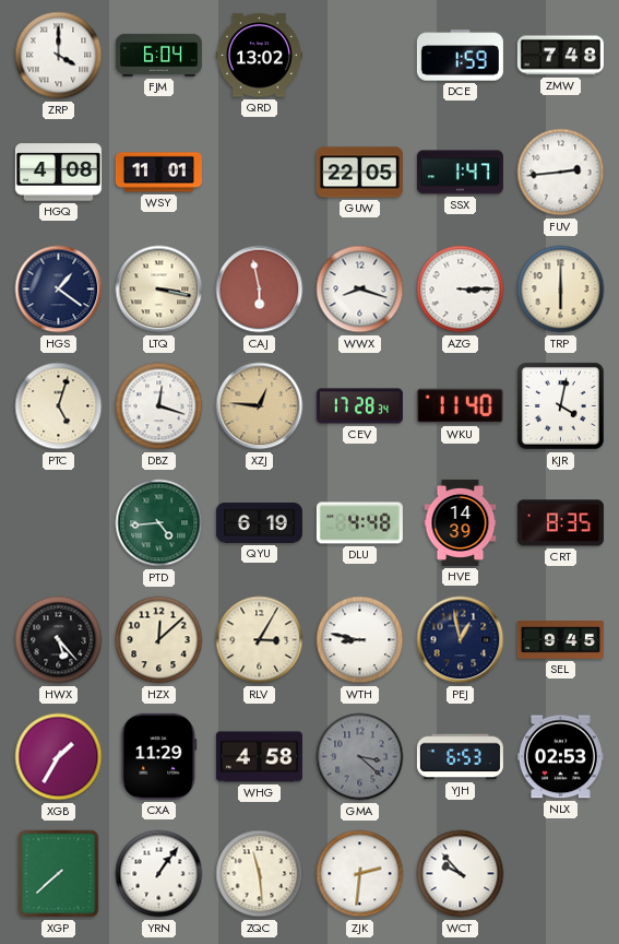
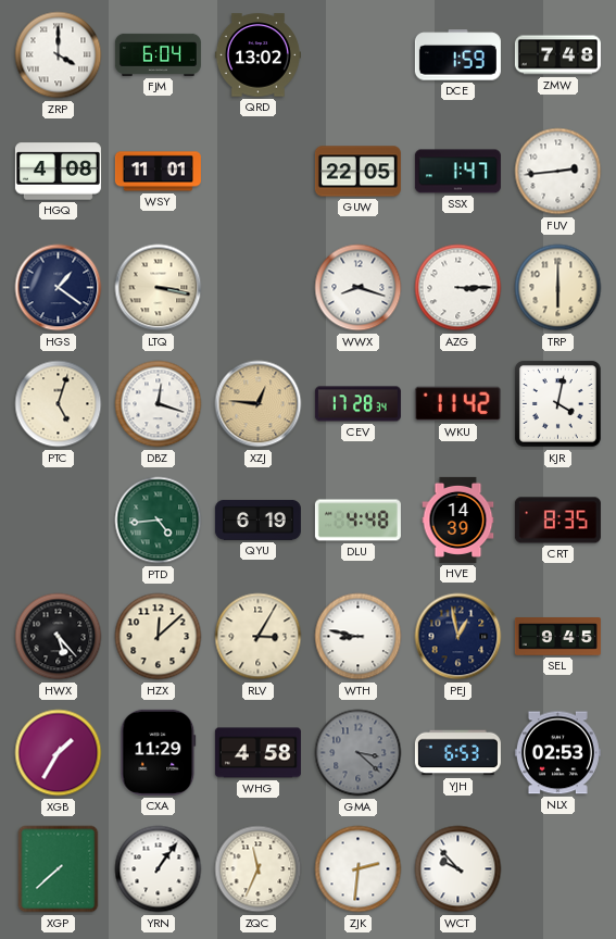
CAJ: 5:58 -> none (260, 290)
WKU: 11:40 -> 11:42 (457, 404)
ZQC: 11:29 -> 11:34 (259, 869)
